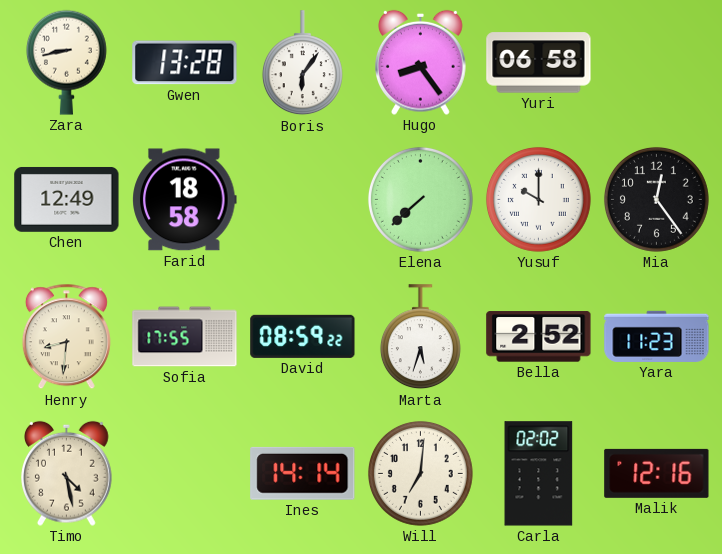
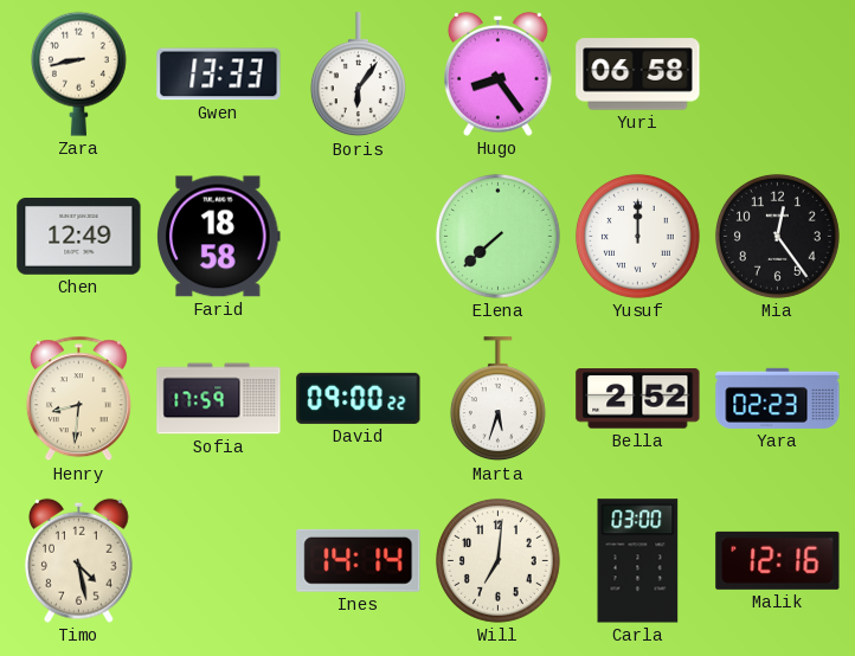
Gwen: 13:28 -> 13:33 (219, 75)
Yusuf: 10:00 -> 12:00 (637, 236)
Sofia: 17:55 -> 17:59 (219, 399)
David: 08:59 -> 09:00 (359, 398)
Yara: 11:23 -> 02:23 (778, 398)
Carla: 02:02 -> 03:00 (638, 561)
